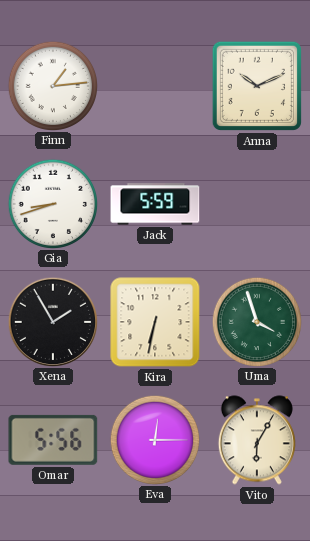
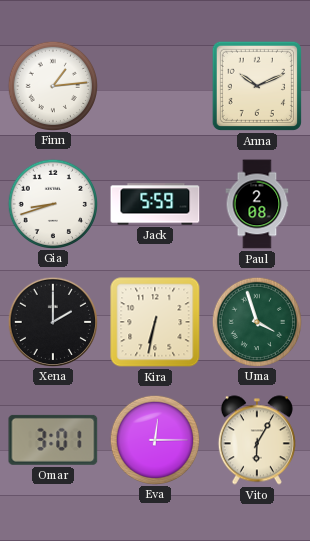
Paul: none -> 2:08 (257, 204)
Xena: 1:55 -> 2:00 (52, 321)
Omar: 5:56 -> 3:01 (53, 440)
